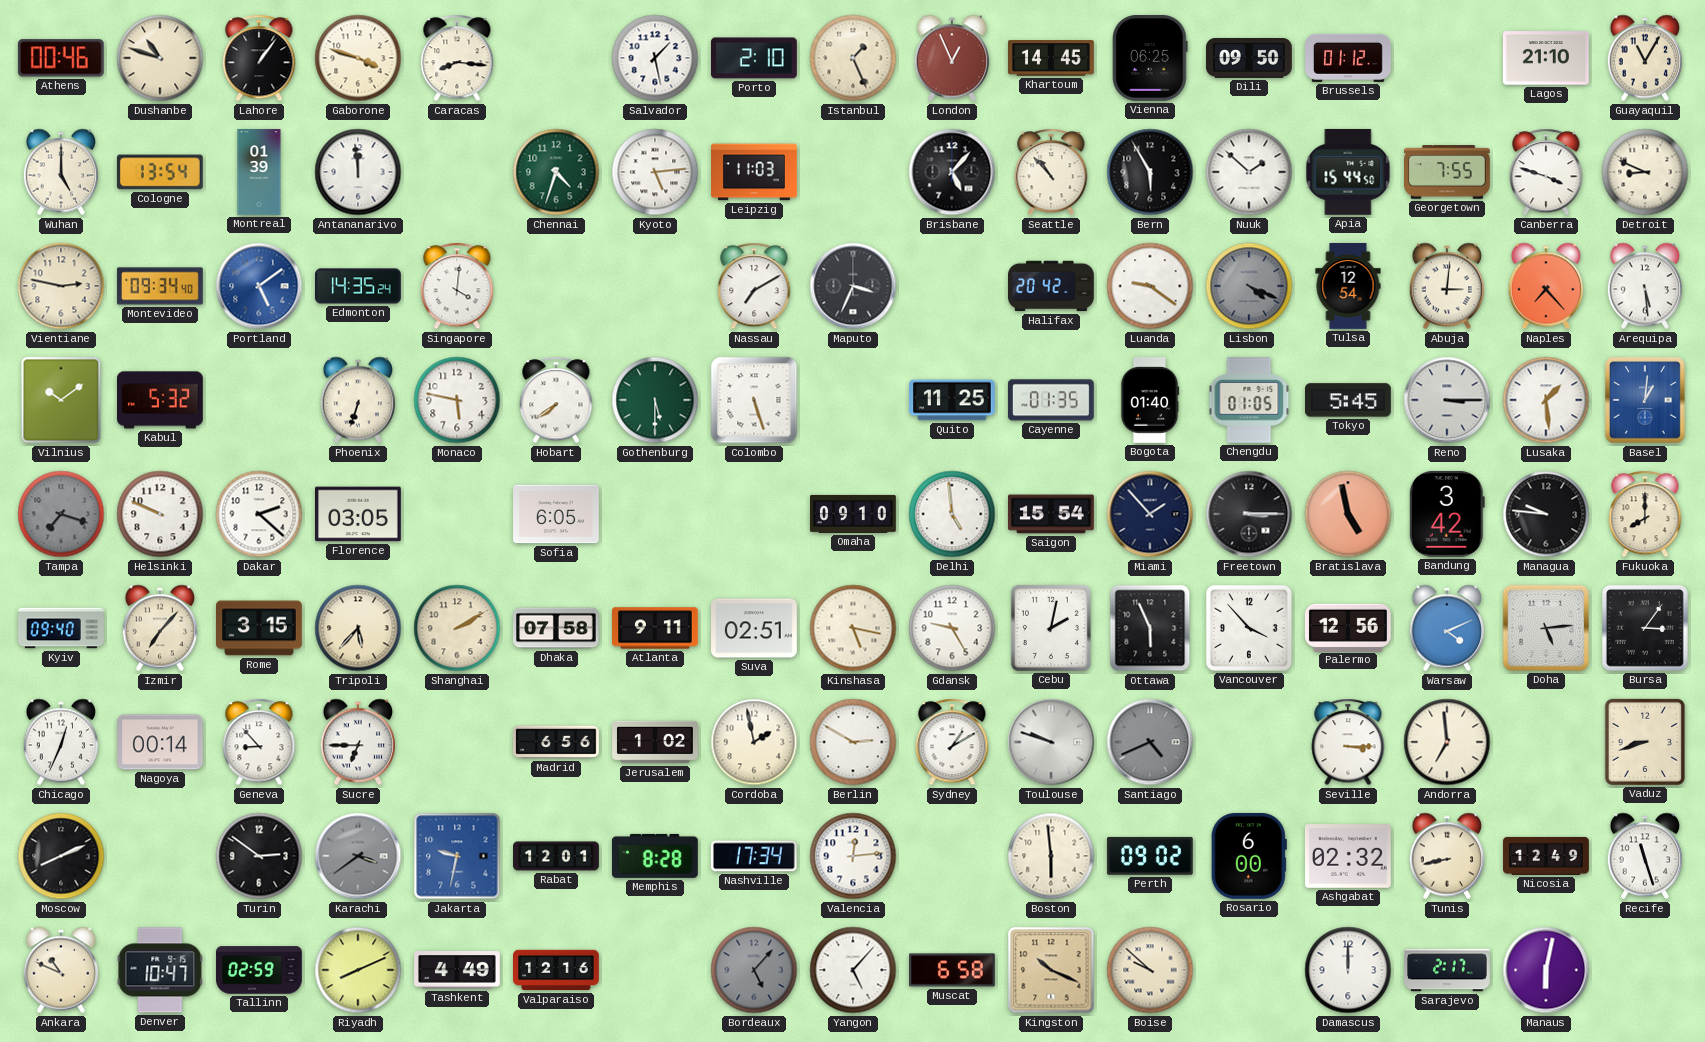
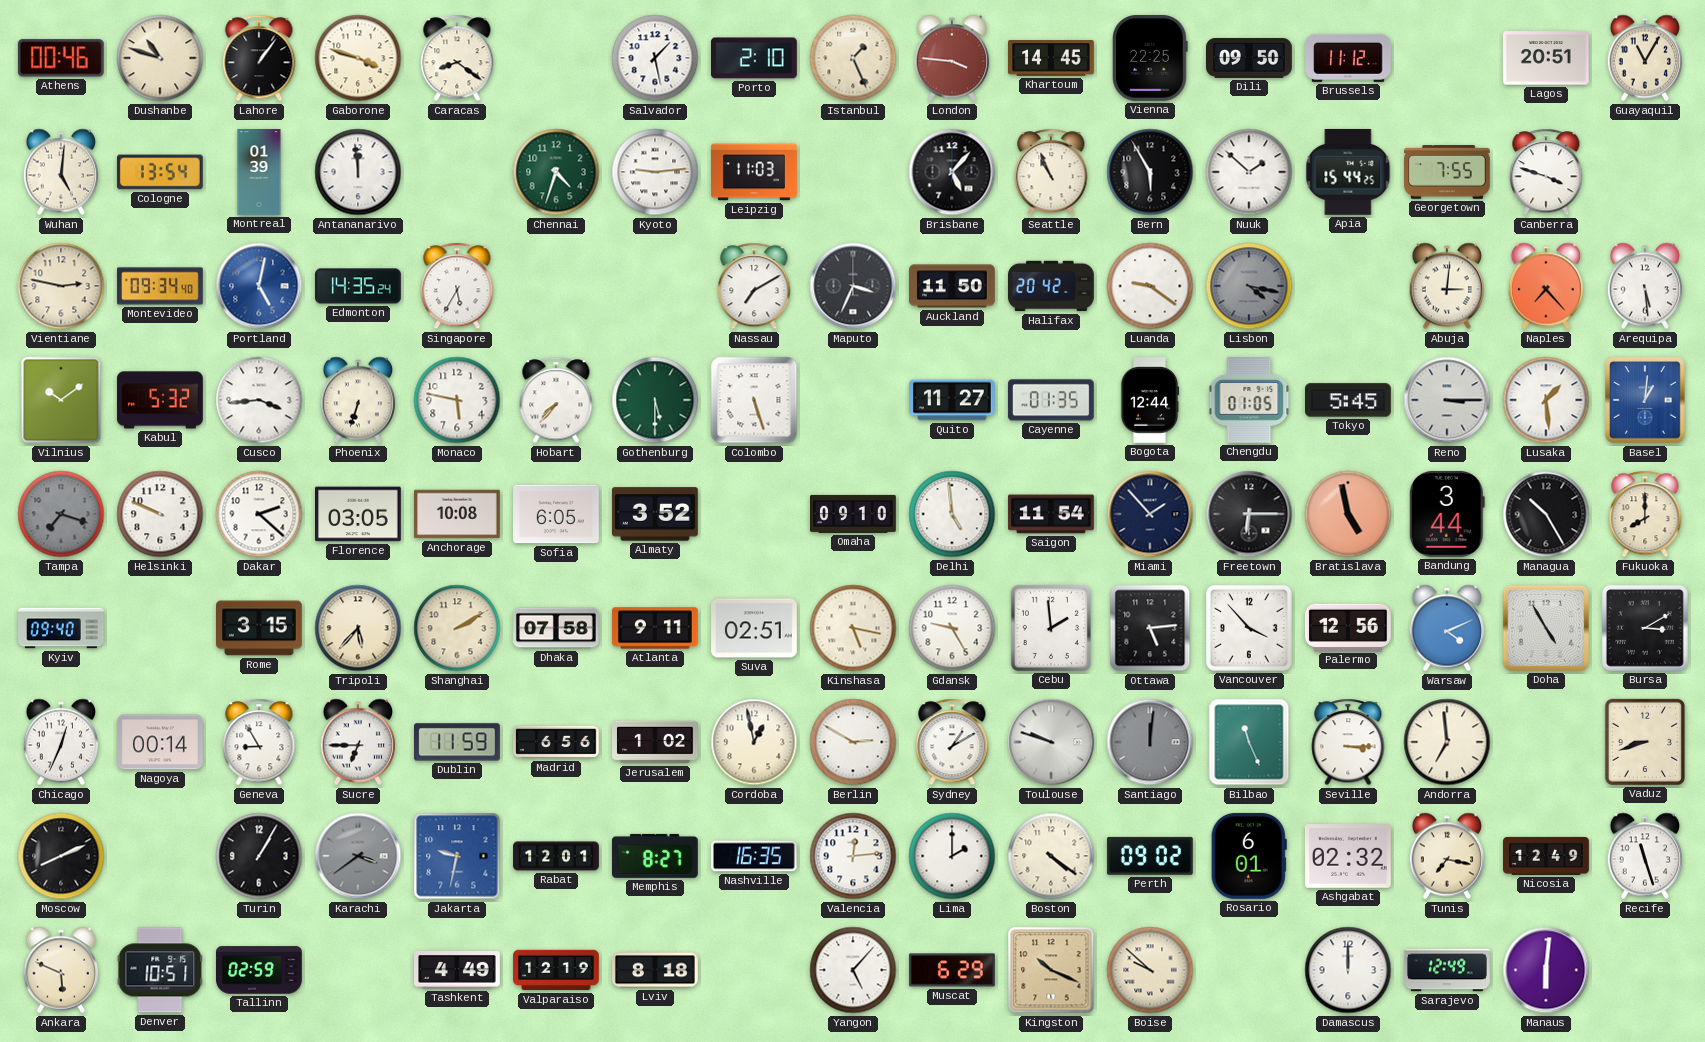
Caracas: 8:16 -> 8:21 (457, 58)
London: 12:56 -> 3:46 (951, 58)
Vienna: 06:25 -> 22:25 (1150, 59)
Brussels: 01:12 -> 11:12 (1349, 58)
Lagos: 21:10 -> 20:51 (1546, 58)
Wuhan: 5:00 -> 5:01 (60, 172)
Kyoto: 5:14 -> 9:14 (655, 172)
Seattle: 10:53 -> 10:56 (1051, 172)
Apia: 15:44:50 -> 15:44:25 (1348, 172)
Detroit: 8:49 -> none (1645, 172)
Portland: 5:09 -> 5:02 (259, 286)
Singapore: 4:01 -> 5:35 (457, 286)
Auckland: none -> 11:50 (953, 286)
Lisbon: 4:19 -> 4:17 (1249, 286)
Tulsa: 12:54 -> none (1348, 286)
Cusco: none -> 3:44 (259, 400)
Hobart: 7:39 -> 7:37 (556, 400)
Quito: 11:25 -> 11:27 (953, 400)
Bogota: 01:40 -> 12:44 (1150, 401)
Anchorage: none -> 10:08 (458, 514)
Almaty: none -> 3:52 (656, 514)
Saigon: 15:54 -> 11:54 (1051, 514)
Freetown: 3:15 -> 6:15 (1249, 514)
Bandung: 3:42 -> 3:44 (1447, 514)
Managua: 9:46 -> 10:25 (1546, 514)
Izmir: 7:07 -> none (159, 628)
Cebu: 2:02 -> 1:59 (1051, 628)
Ottawa: 5:56 -> 5:14 (1150, 628)
Doha: 5:14 -> 4:55 (1546, 628)
Bursa: 3:06 -> 3:10 (1645, 628)
Geneva: 8:53 -> 8:55 (259, 742)
Dublin: none -> 11:59 (458, 742)
Cordoba: 1:58 -> 12:58 (754, 742)
Santiago: 4:41 -> 12:01 (1150, 742)
Bilbao: none -> 11:26 (1249, 742)
Turin: 2:51 -> 1:05 (259, 856)
Memphis: 8:28 -> 8:27 (655, 856)
Nashville: 17:34 -> 16:35 (754, 856)
Lima: none -> 2:00 (952, 856)
Boston: 5:59 -> 4:21 (1051, 856)
Rosario: 6:00 -> 6:01 (1249, 856)
Tunis: 8:43 -> 7:17 (1446, 856)
Ankara: 10:49 -> 5:49 (60, 970)
Denver: 10:47 -> 10:51 (160, 970)
Riyadh: 8:11 -> none (358, 970)
Valparaiso: 12:16 -> 12:19 (557, 970)
Lviv: none -> 8:18 (656, 970)
Bordeaux: 5:07 -> none (754, 970)
Muscat: 6:58 -> 6:29 (953, 970)
Sarajevo: 2:17 -> 12:49 (1448, 970)
Manaus: 6:02 -> 6:01 (1546, 970)
